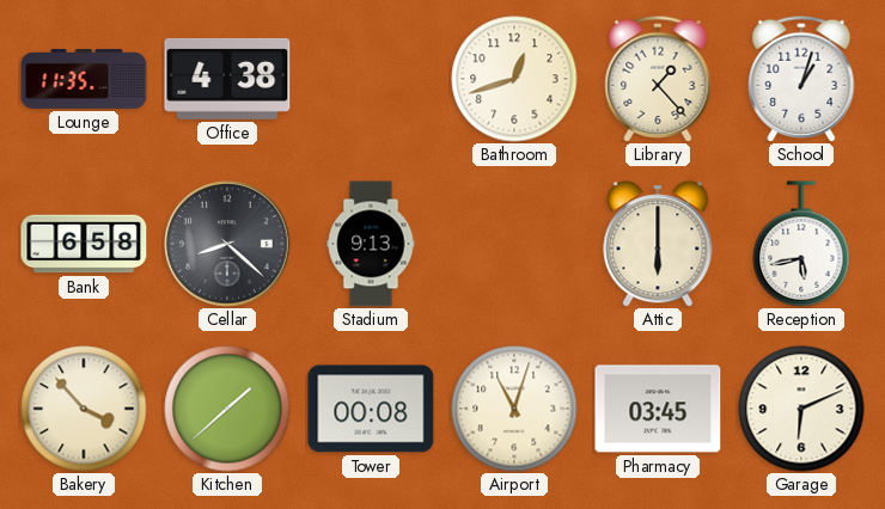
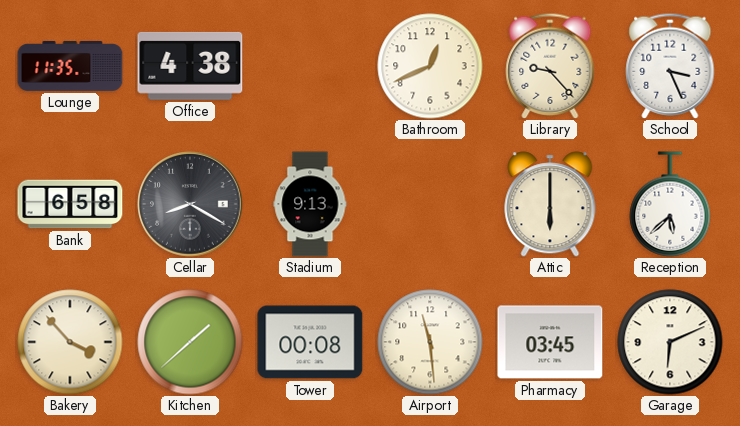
Bathroom: 12:42 -> 12:41 (430, 66)
Library: 1:23 -> 9:23 (550, 66)
School: 1:03 -> 3:26 (670, 66)
Cellar: 8:22 -> 8:20 (190, 204)
Reception: 5:43 -> 5:38 (670, 204)
Airport: 11:03 -> 11:29 (430, 342)
